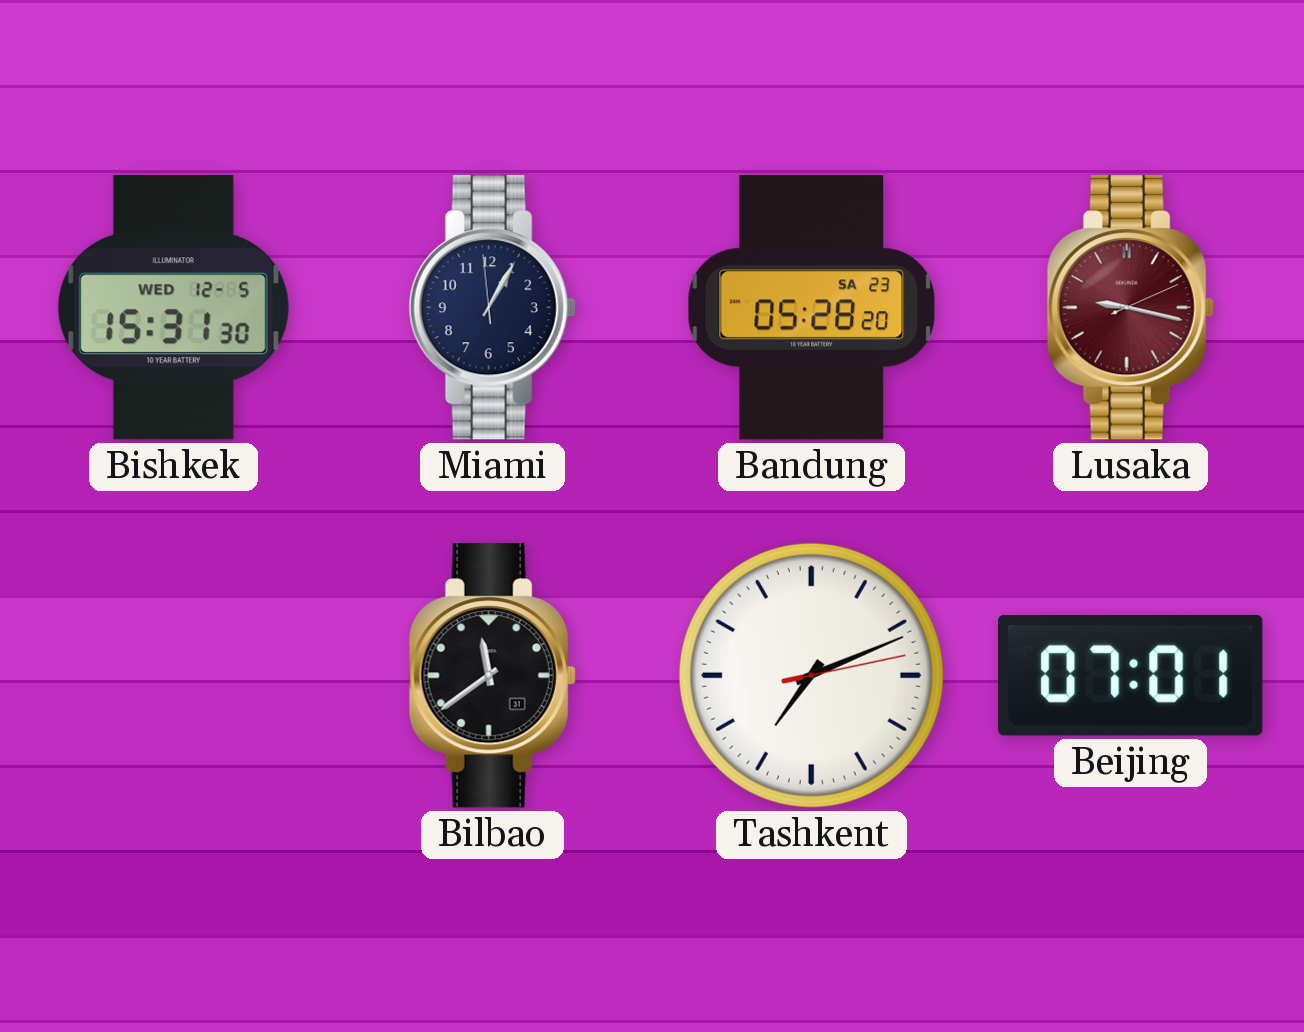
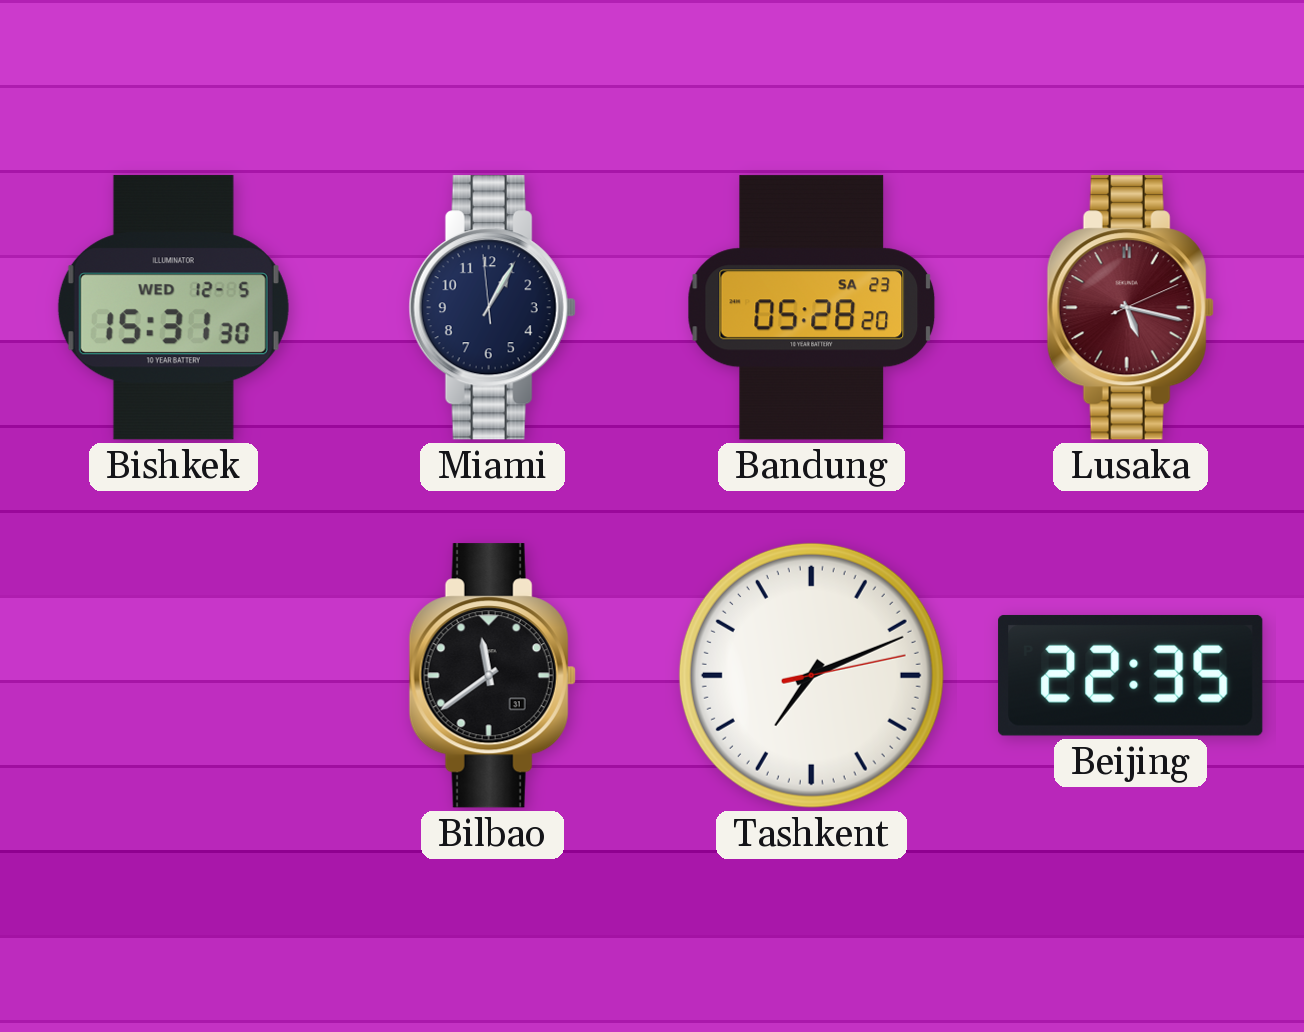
Lusaka: 9:17 -> 5:17 (1130, 308)
Beijing: 07:01 -> 22:35 (1131, 675)
